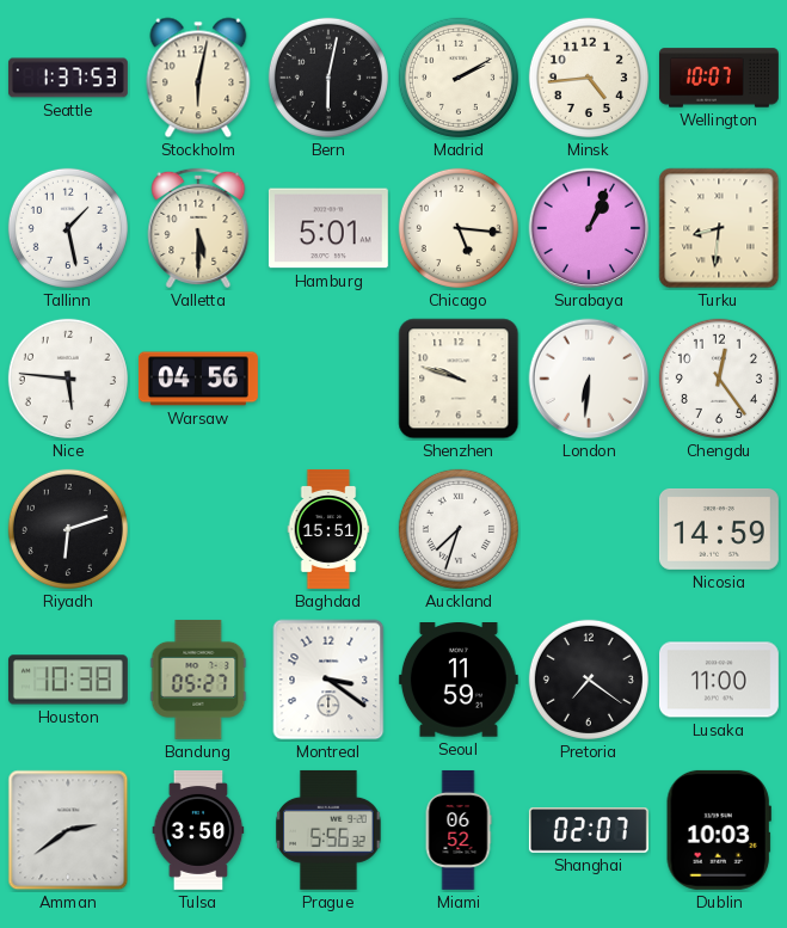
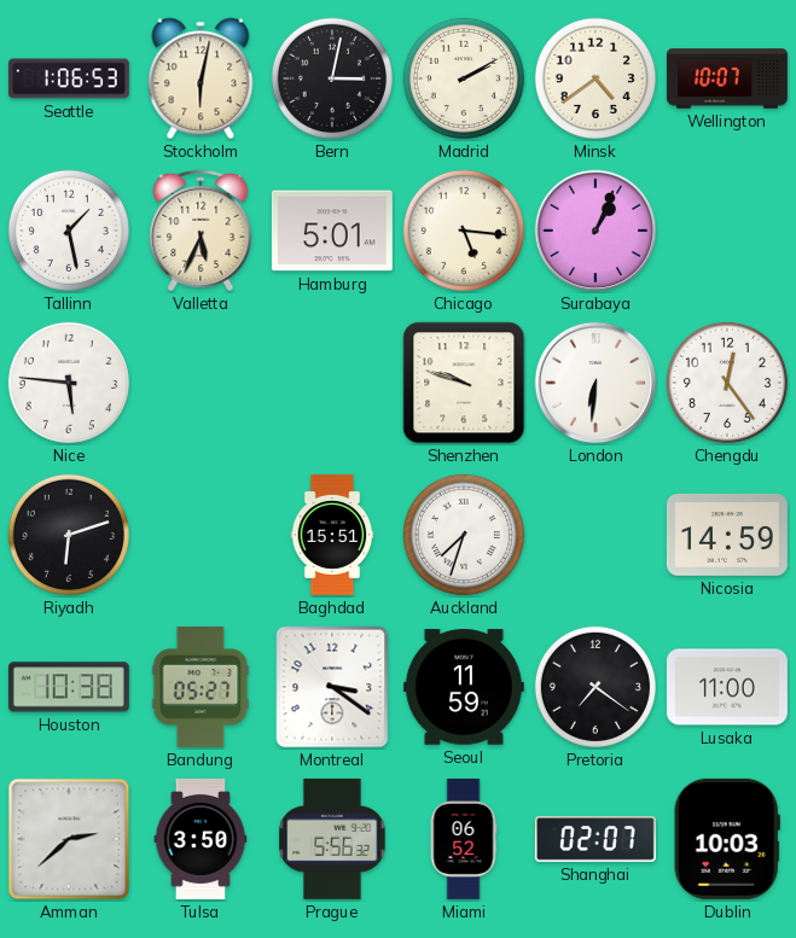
Seattle: 1:37 -> 1:06 (69, 78)
Bern: 6:02 -> 3:02 (332, 78)
Minsk: 4:44 -> 4:39 (595, 78)
Valletta: 5:30 -> 5:34 (201, 231)
Turku: 8:31 -> none (719, 228)
Warsaw: 04:56 -> none (198, 379)
Amman: 2:39 -> 2:38 (69, 839)
